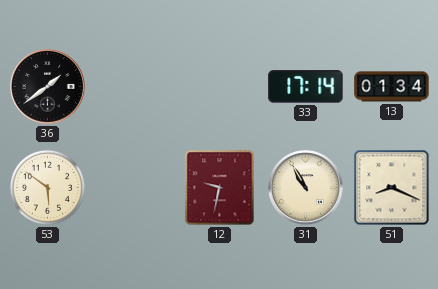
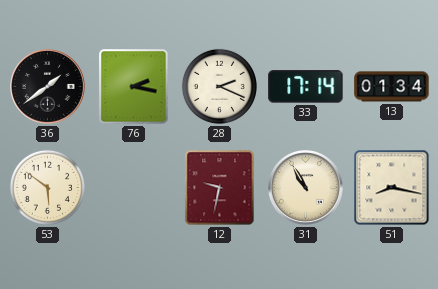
76: none -> 2:17 (134, 87)
28: none -> 2:19 (219, 86)
51: 8:19 -> 8:17 (392, 188)
